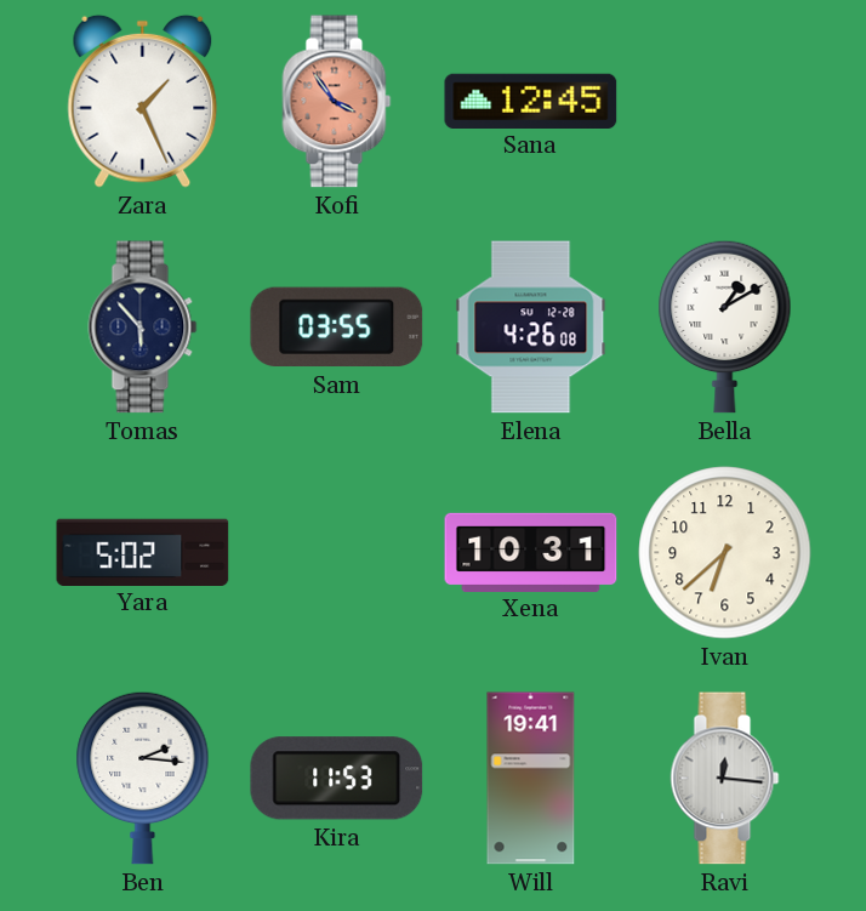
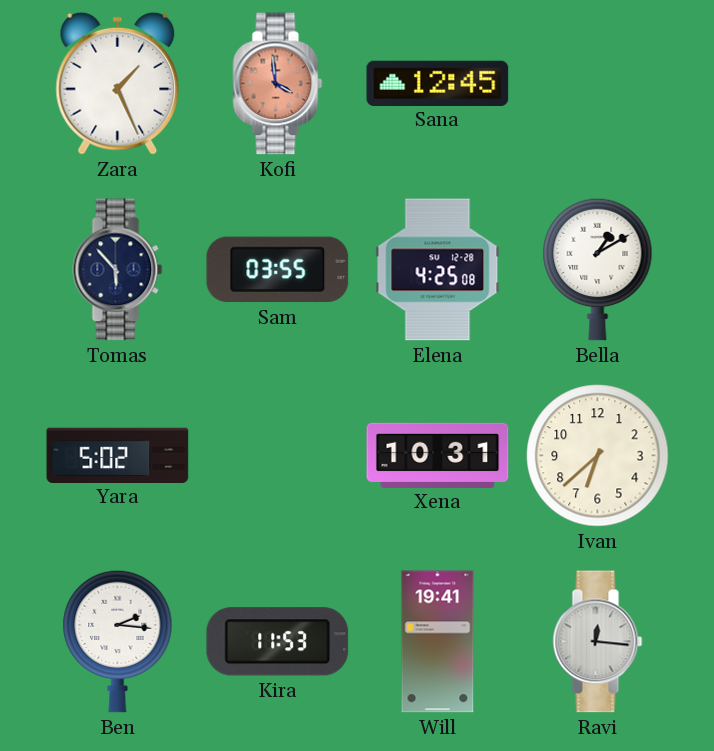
Kofi: 3:54 -> 3:59 (278, 84)
Elena: 4:26 -> 4:25 (438, 270)
